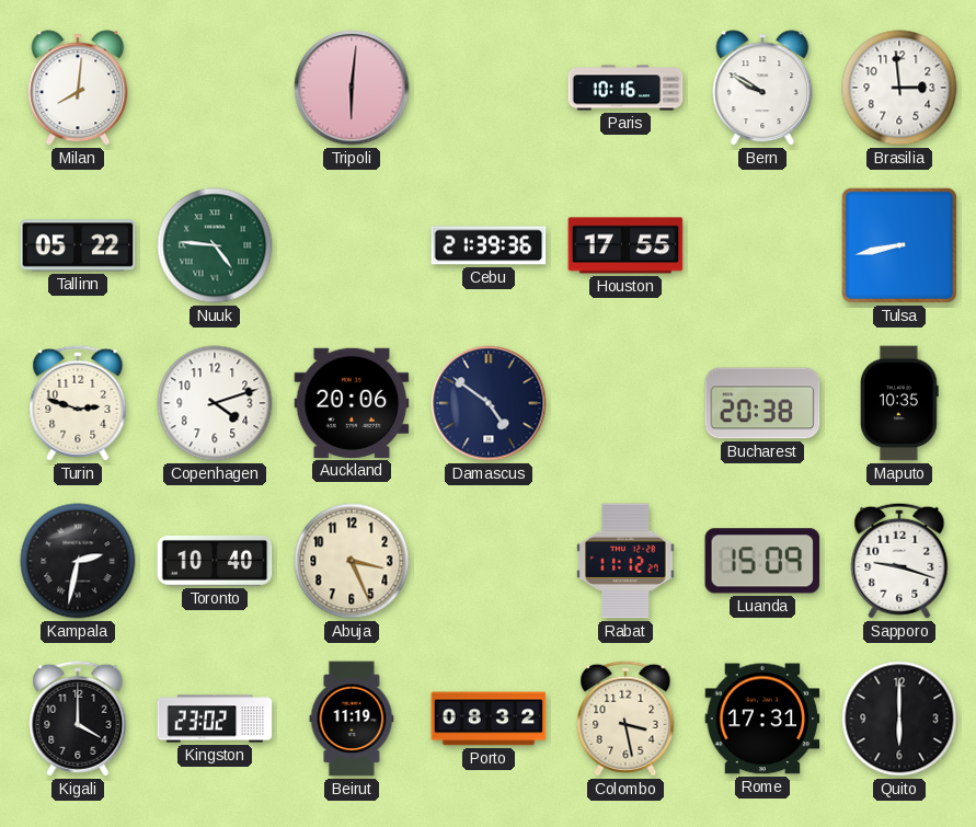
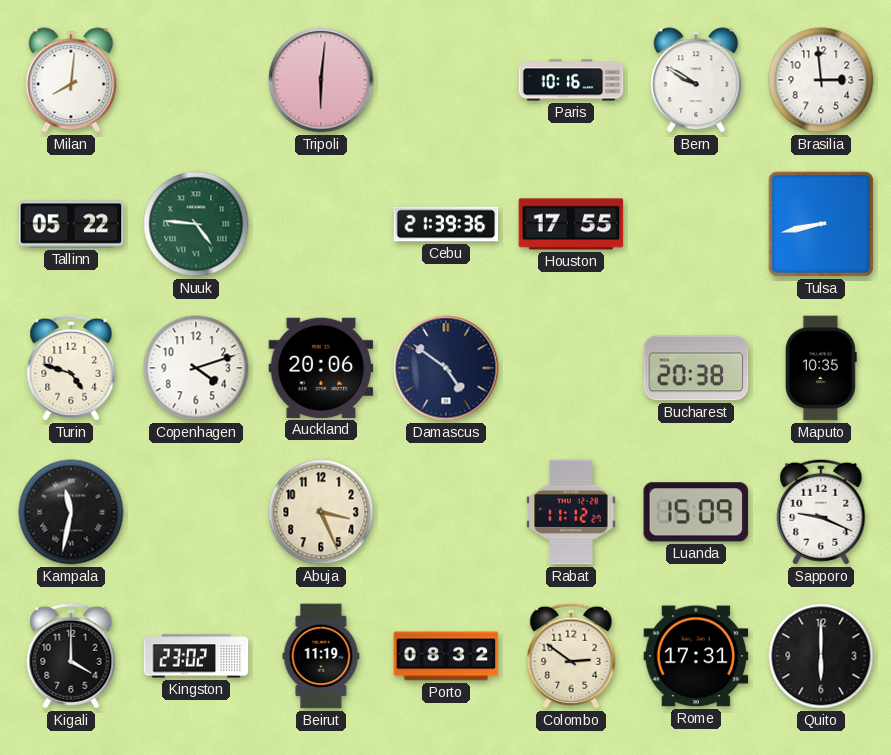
Turin: 2:48 -> 4:48 (71, 368)
Kampala: 2:32 -> 11:32 (71, 512)
Toronto: 10:40 -> none (215, 561)
Sapporo: 9:18 -> 9:19 (821, 512)
Colombo: 3:28 -> 2:51 (571, 656)
